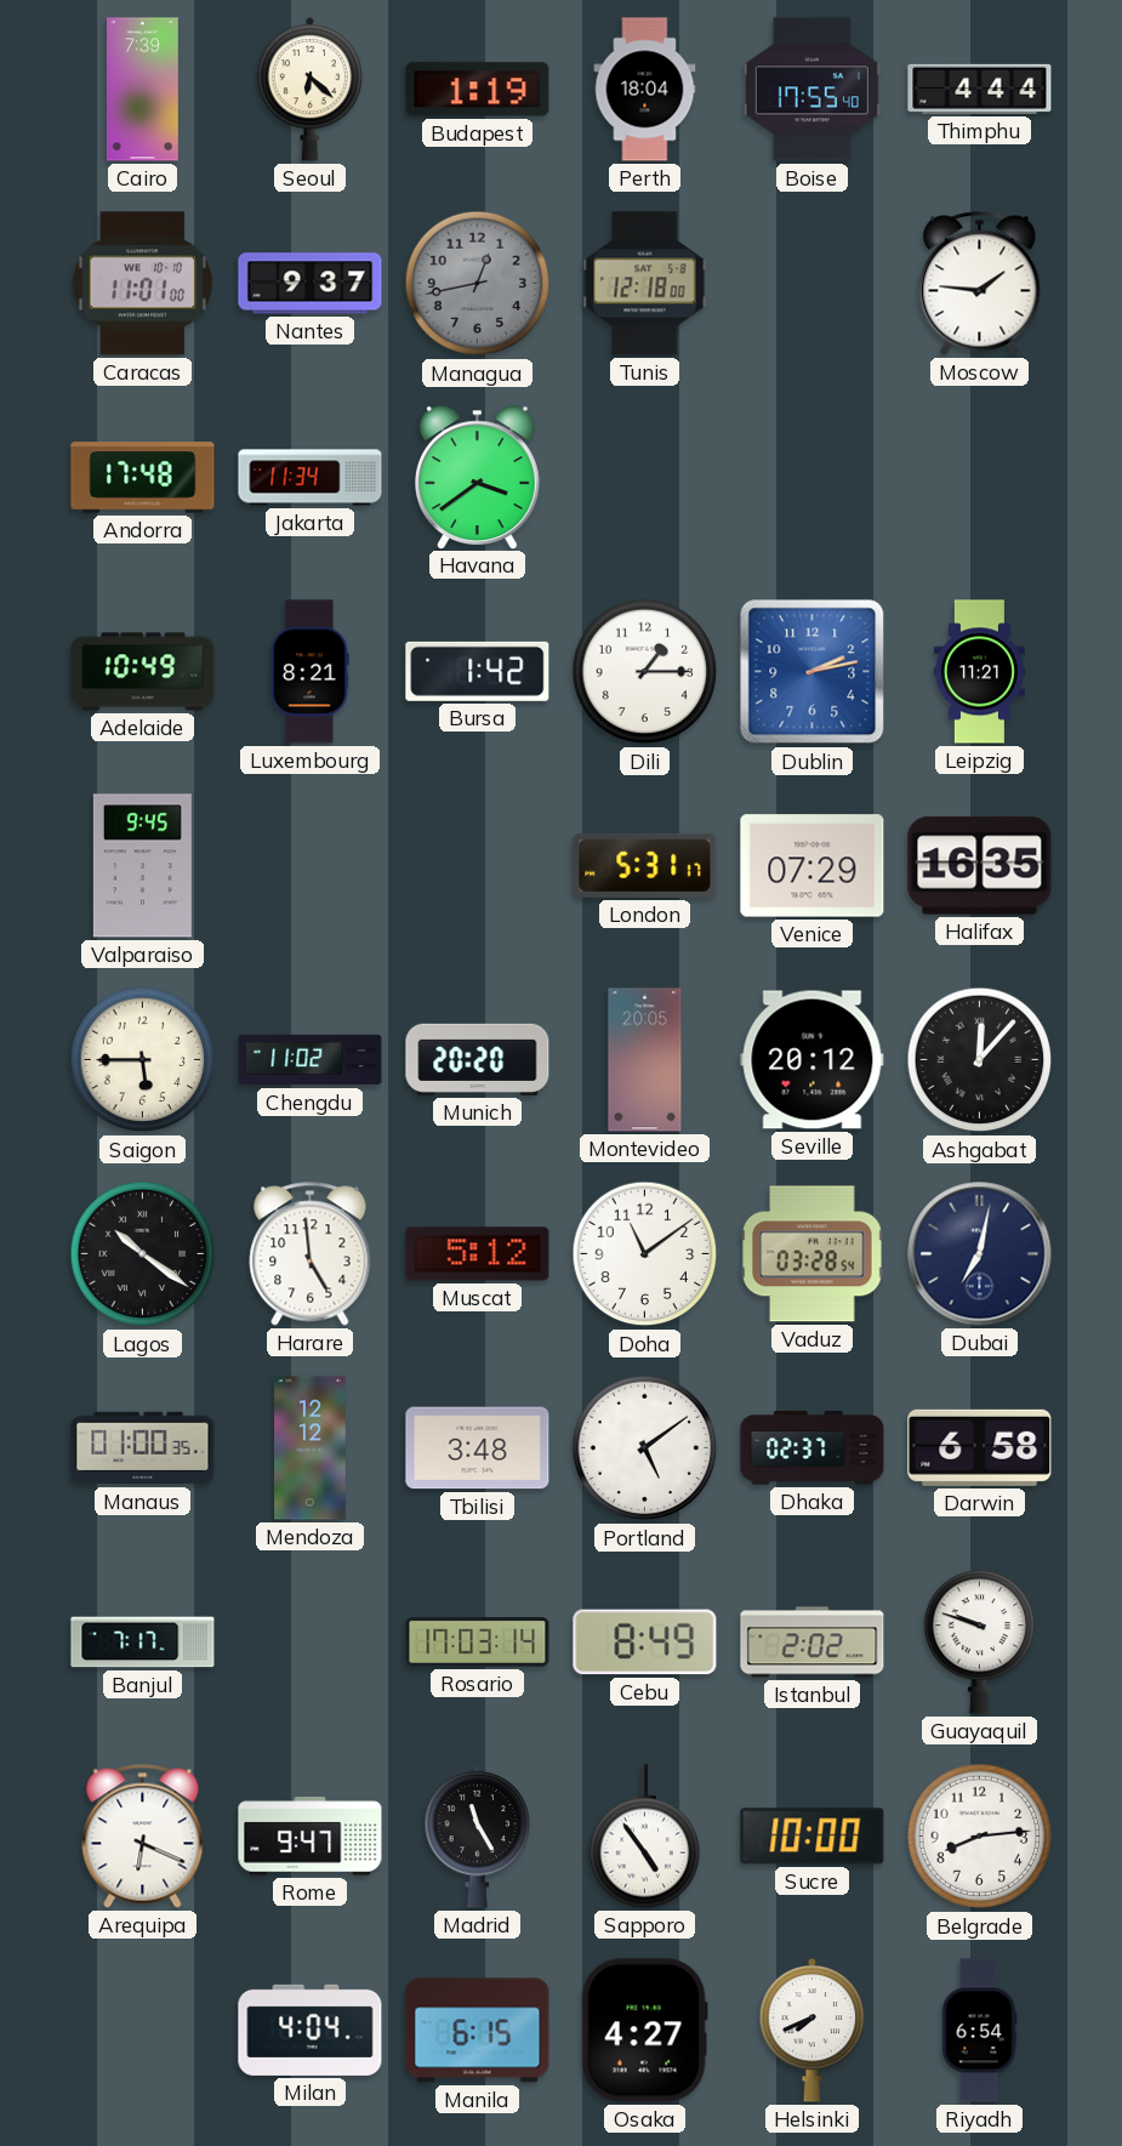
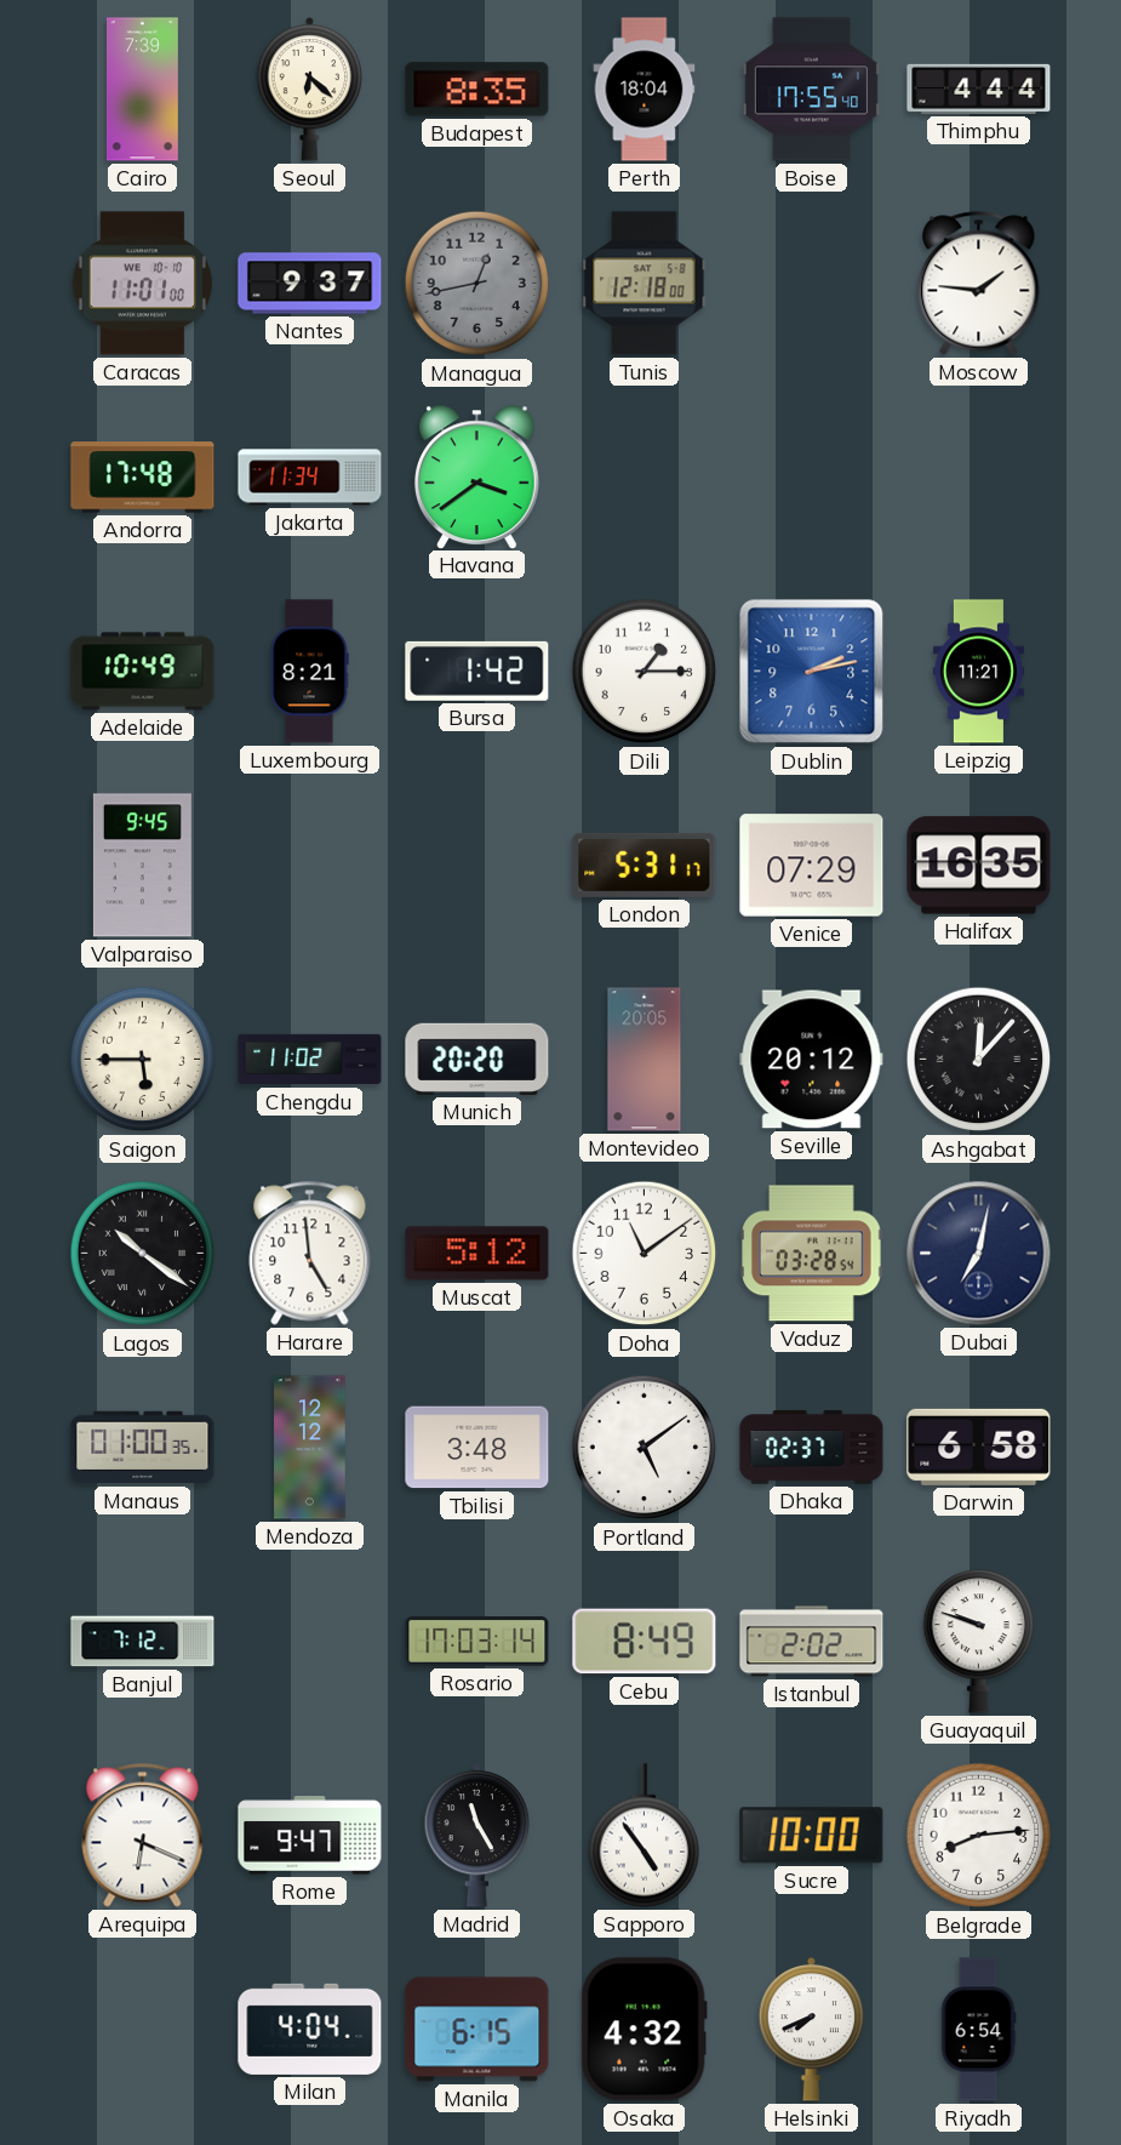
Budapest: 1:19 -> 8:35 (477, 90)
Banjul: 7:17 -> 7:12 (143, 1642)
Osaka: 4:27 -> 4:32 (644, 2030)
